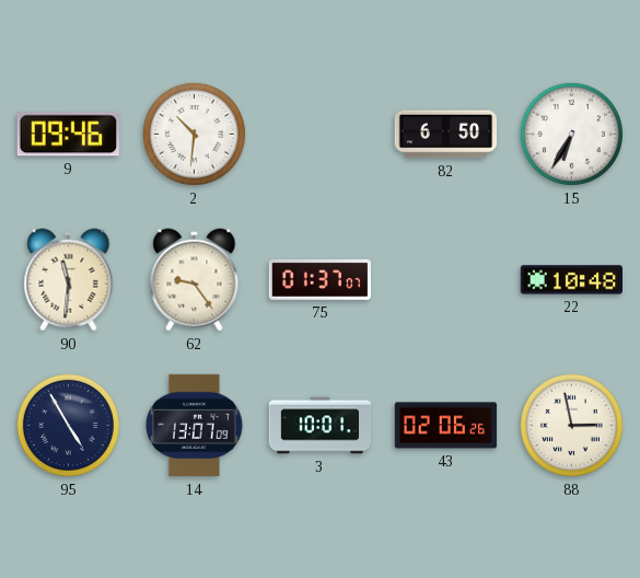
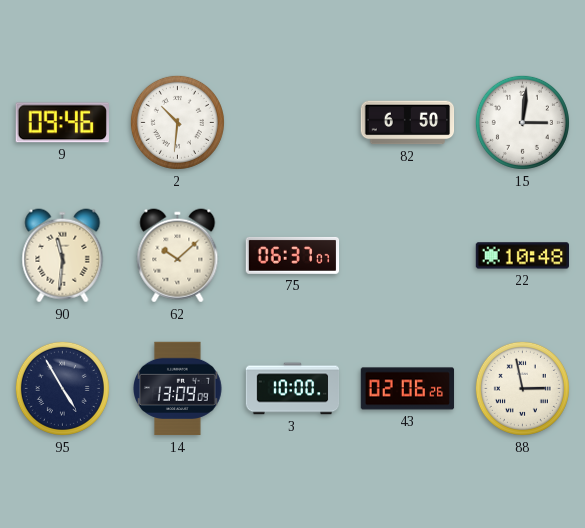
15: 6:35 -> 3:01 (522, 122)
62: 9:24 -> 10:08 (178, 256)
75: 01:37 -> 06:37 (293, 255)
14: 13:07 -> 13:09 (178, 389)
3: 10:01 -> 10:00 (293, 389)
